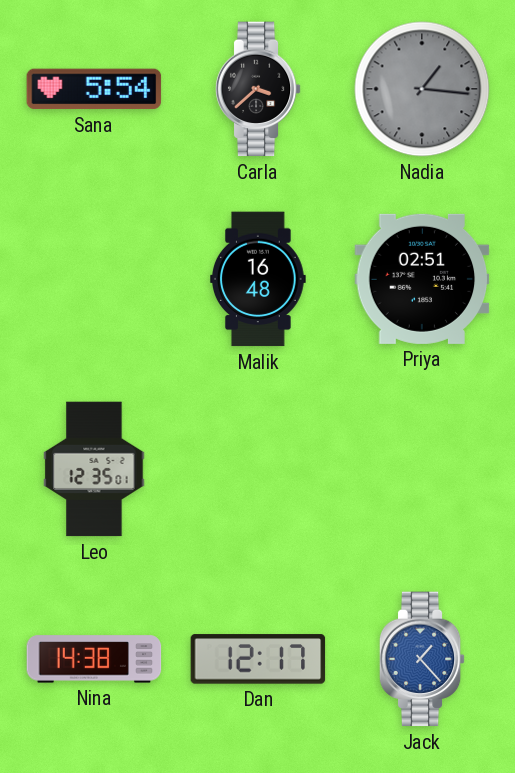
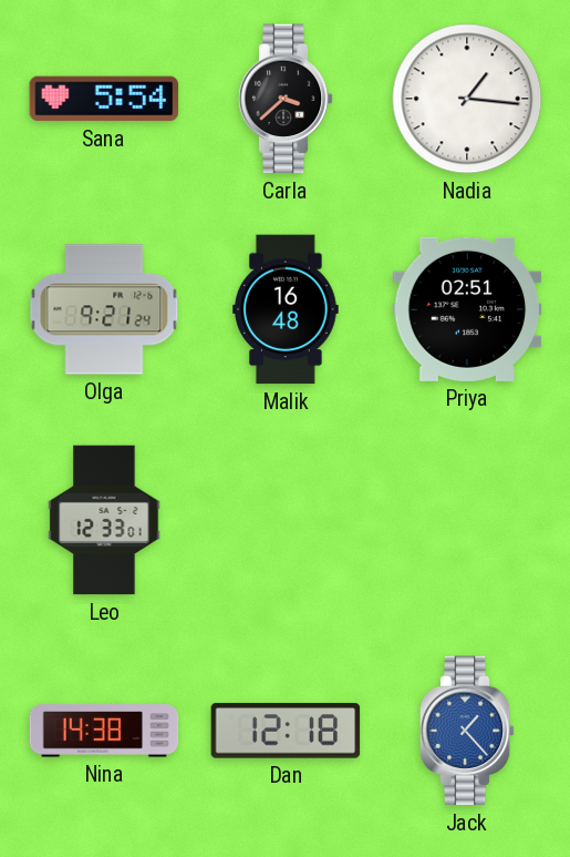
Nadia dial: grey -> white (467, 99)
Olga: none -> 9:21 (104, 309)
Leo: 12:35 -> 12:33 (104, 520)
Dan: 12:17 -> 12:18 (286, 731)
